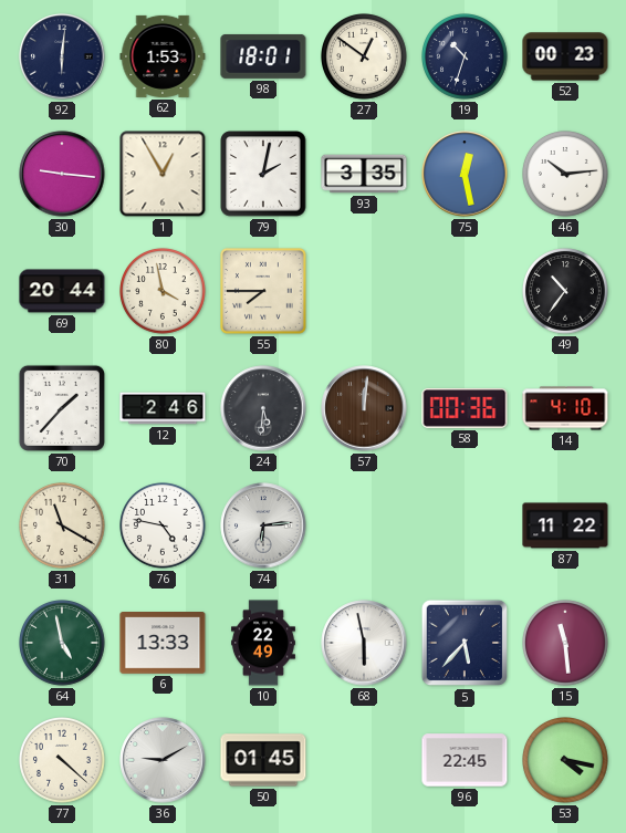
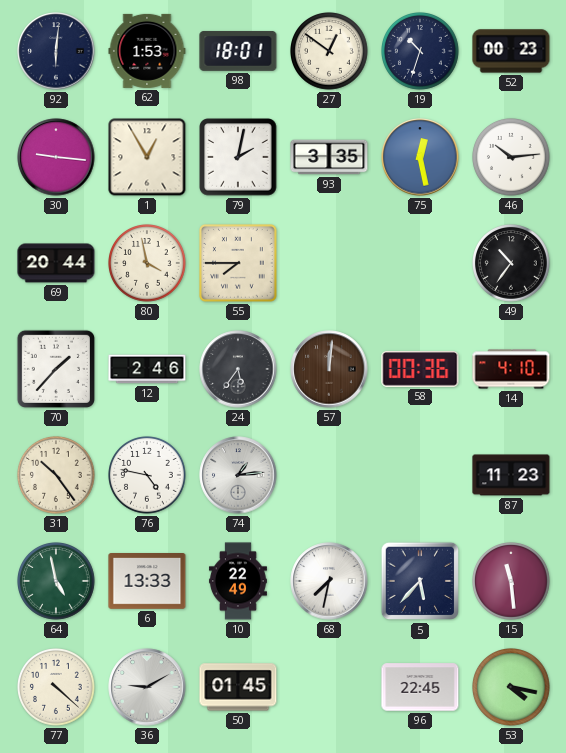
24: 5:31 -> 5:36 (238, 369)
31: 11:20 -> 10:24 (57, 476)
74: 6:14 -> 1:14 (238, 475)
87: 11:22 -> 11:23 (511, 475)
68: 5:58 -> 7:32 (329, 581)
